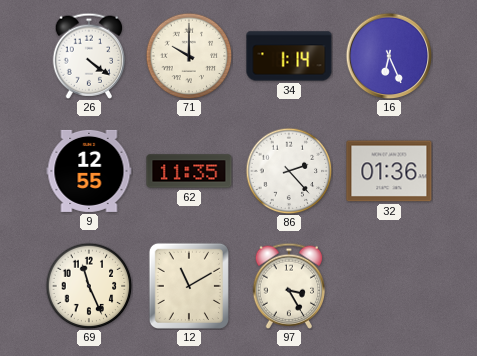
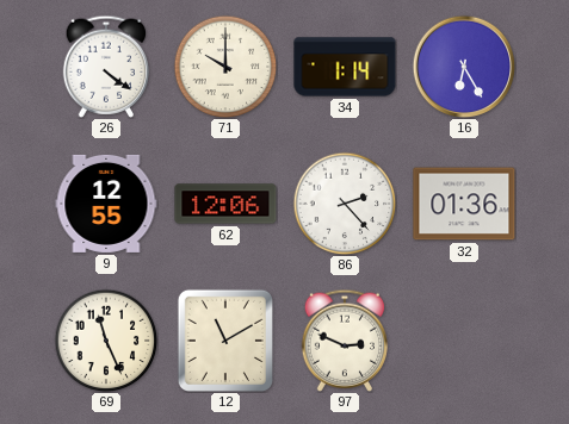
16: 6:26 -> 6:25 (464, 67)
62: 11:35 -> 12:06 (225, 204)
97: 3:25 -> 2:49 (345, 341)
